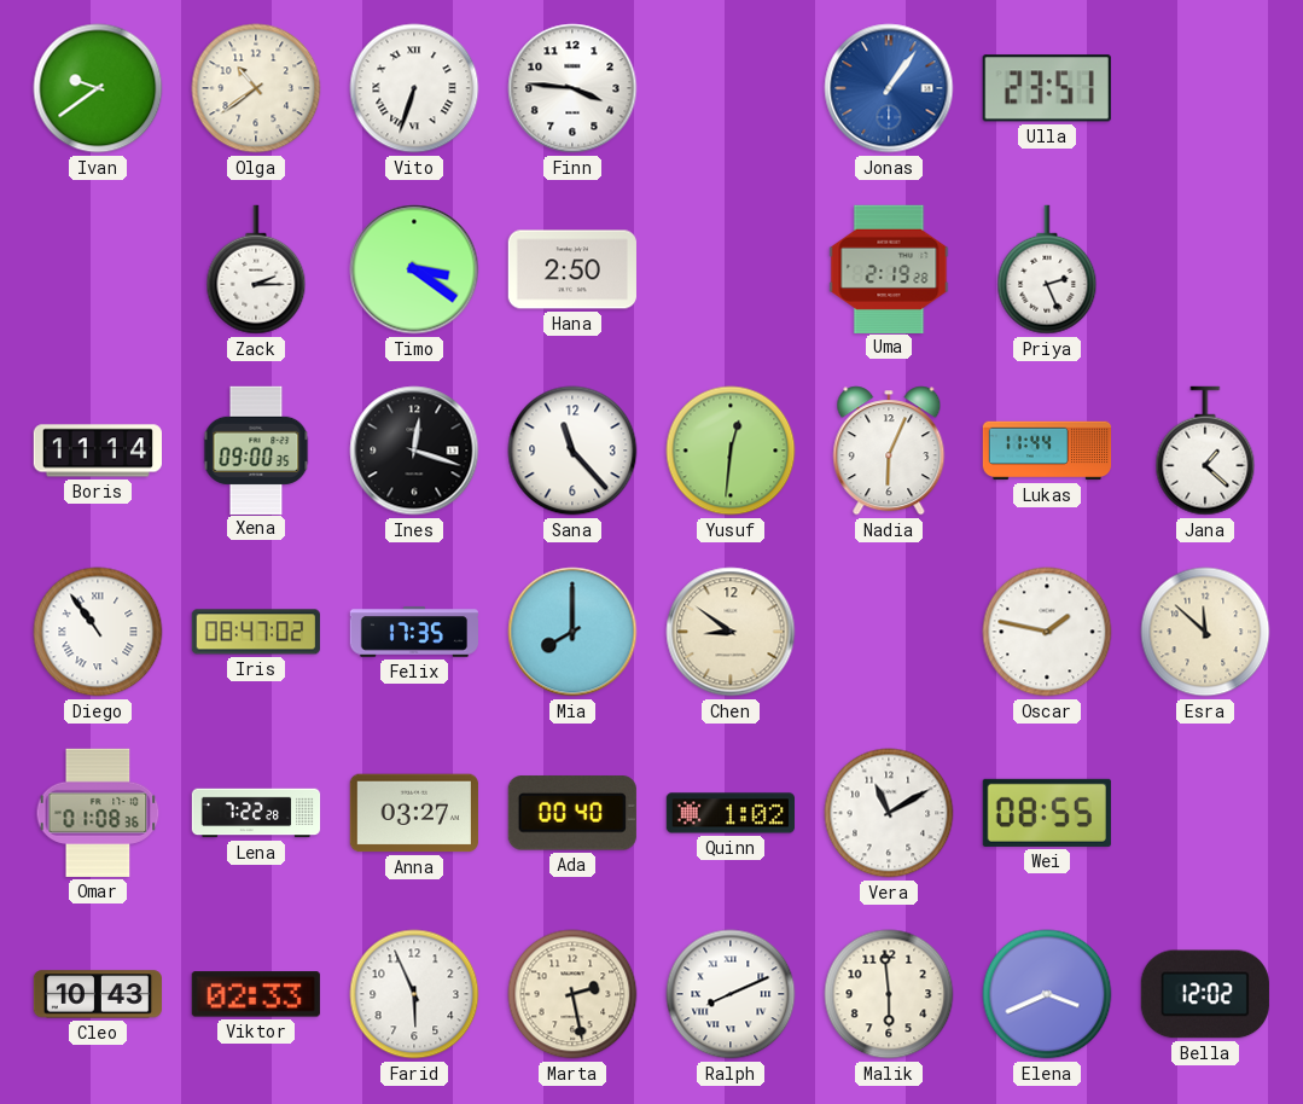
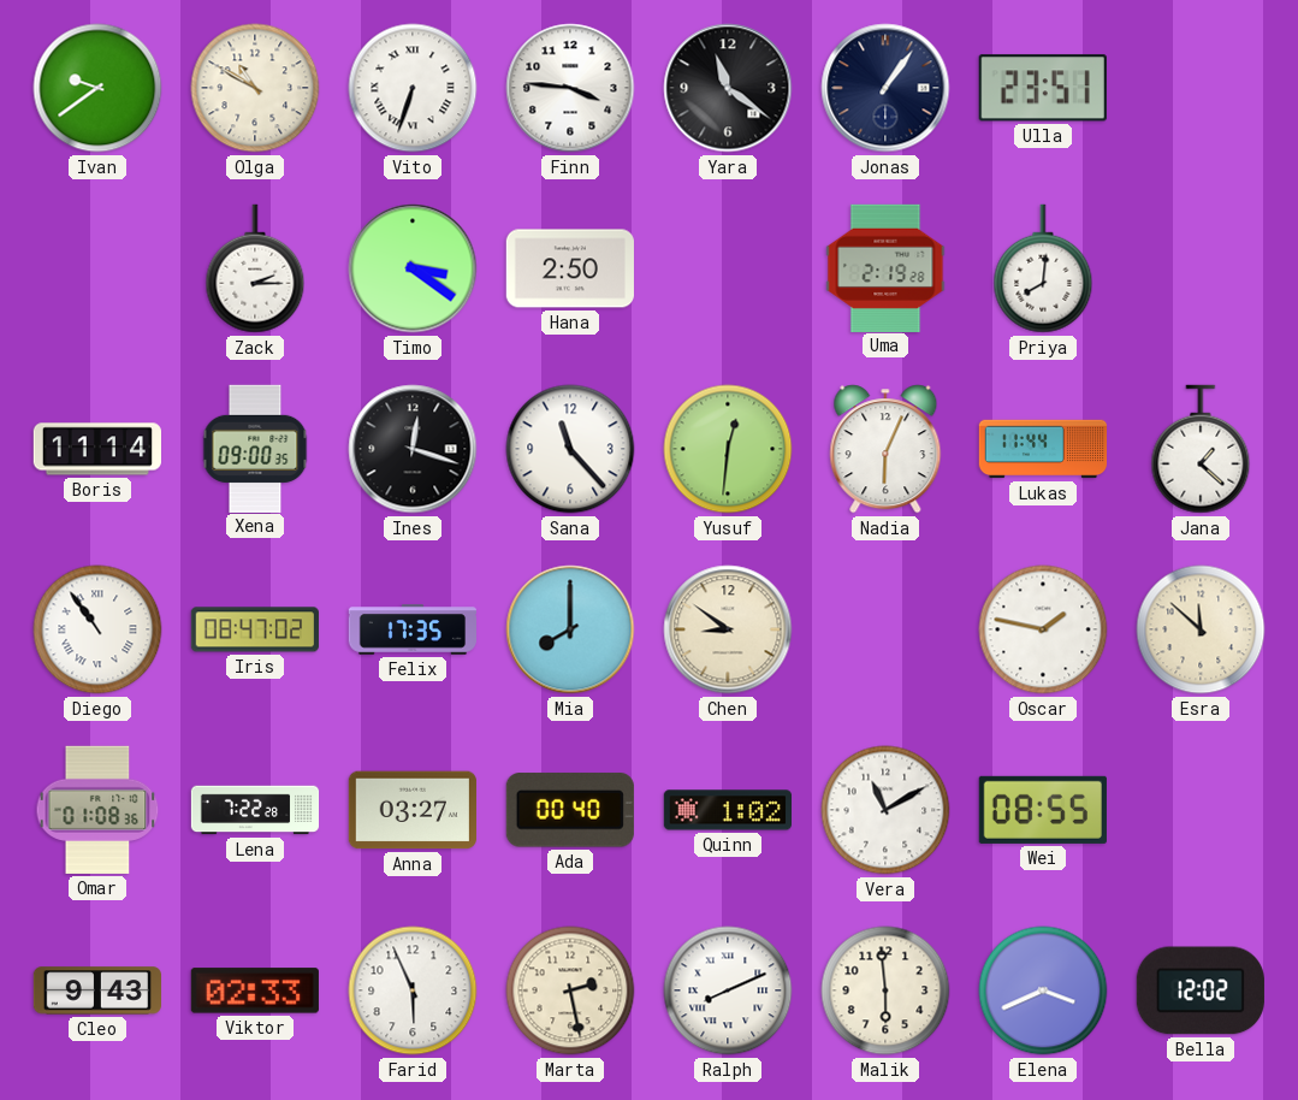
Olga: 10:39 -> 10:50 (255, 88)
Yara: none -> 11:21 (728, 88)
Jonas dial: blue -> navy (885, 88)
Priya: 2:26 -> 8:01 (1043, 268)
Cleo: 10:43 -> 9:43 (96, 990)
